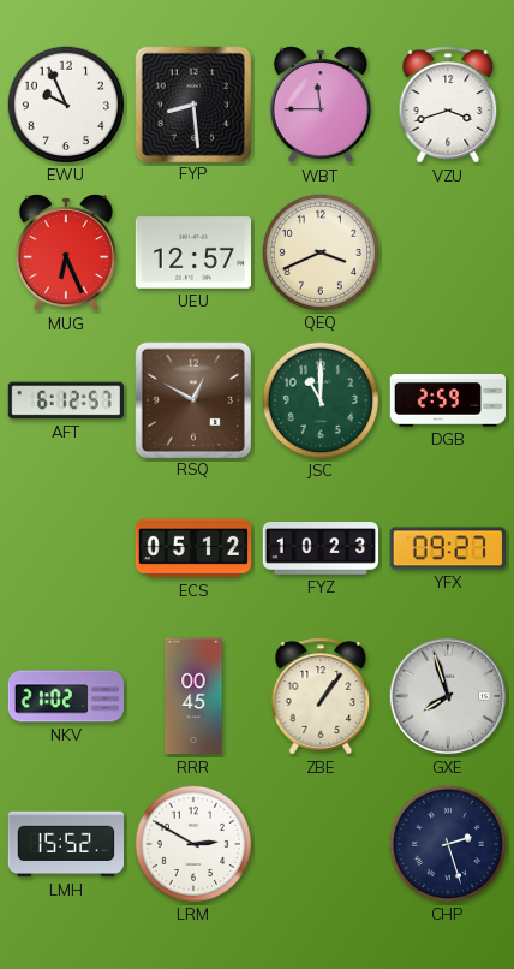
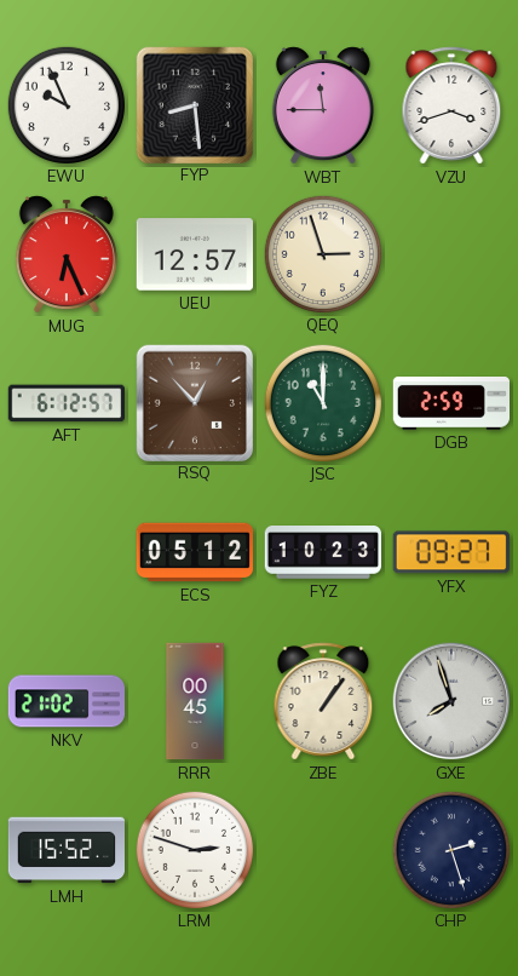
QEQ: 3:41 -> 2:57 (322, 253)
RSQ: 12:50 -> 12:53 (194, 402)
LRM: 2:50 -> 2:48 (194, 849)
